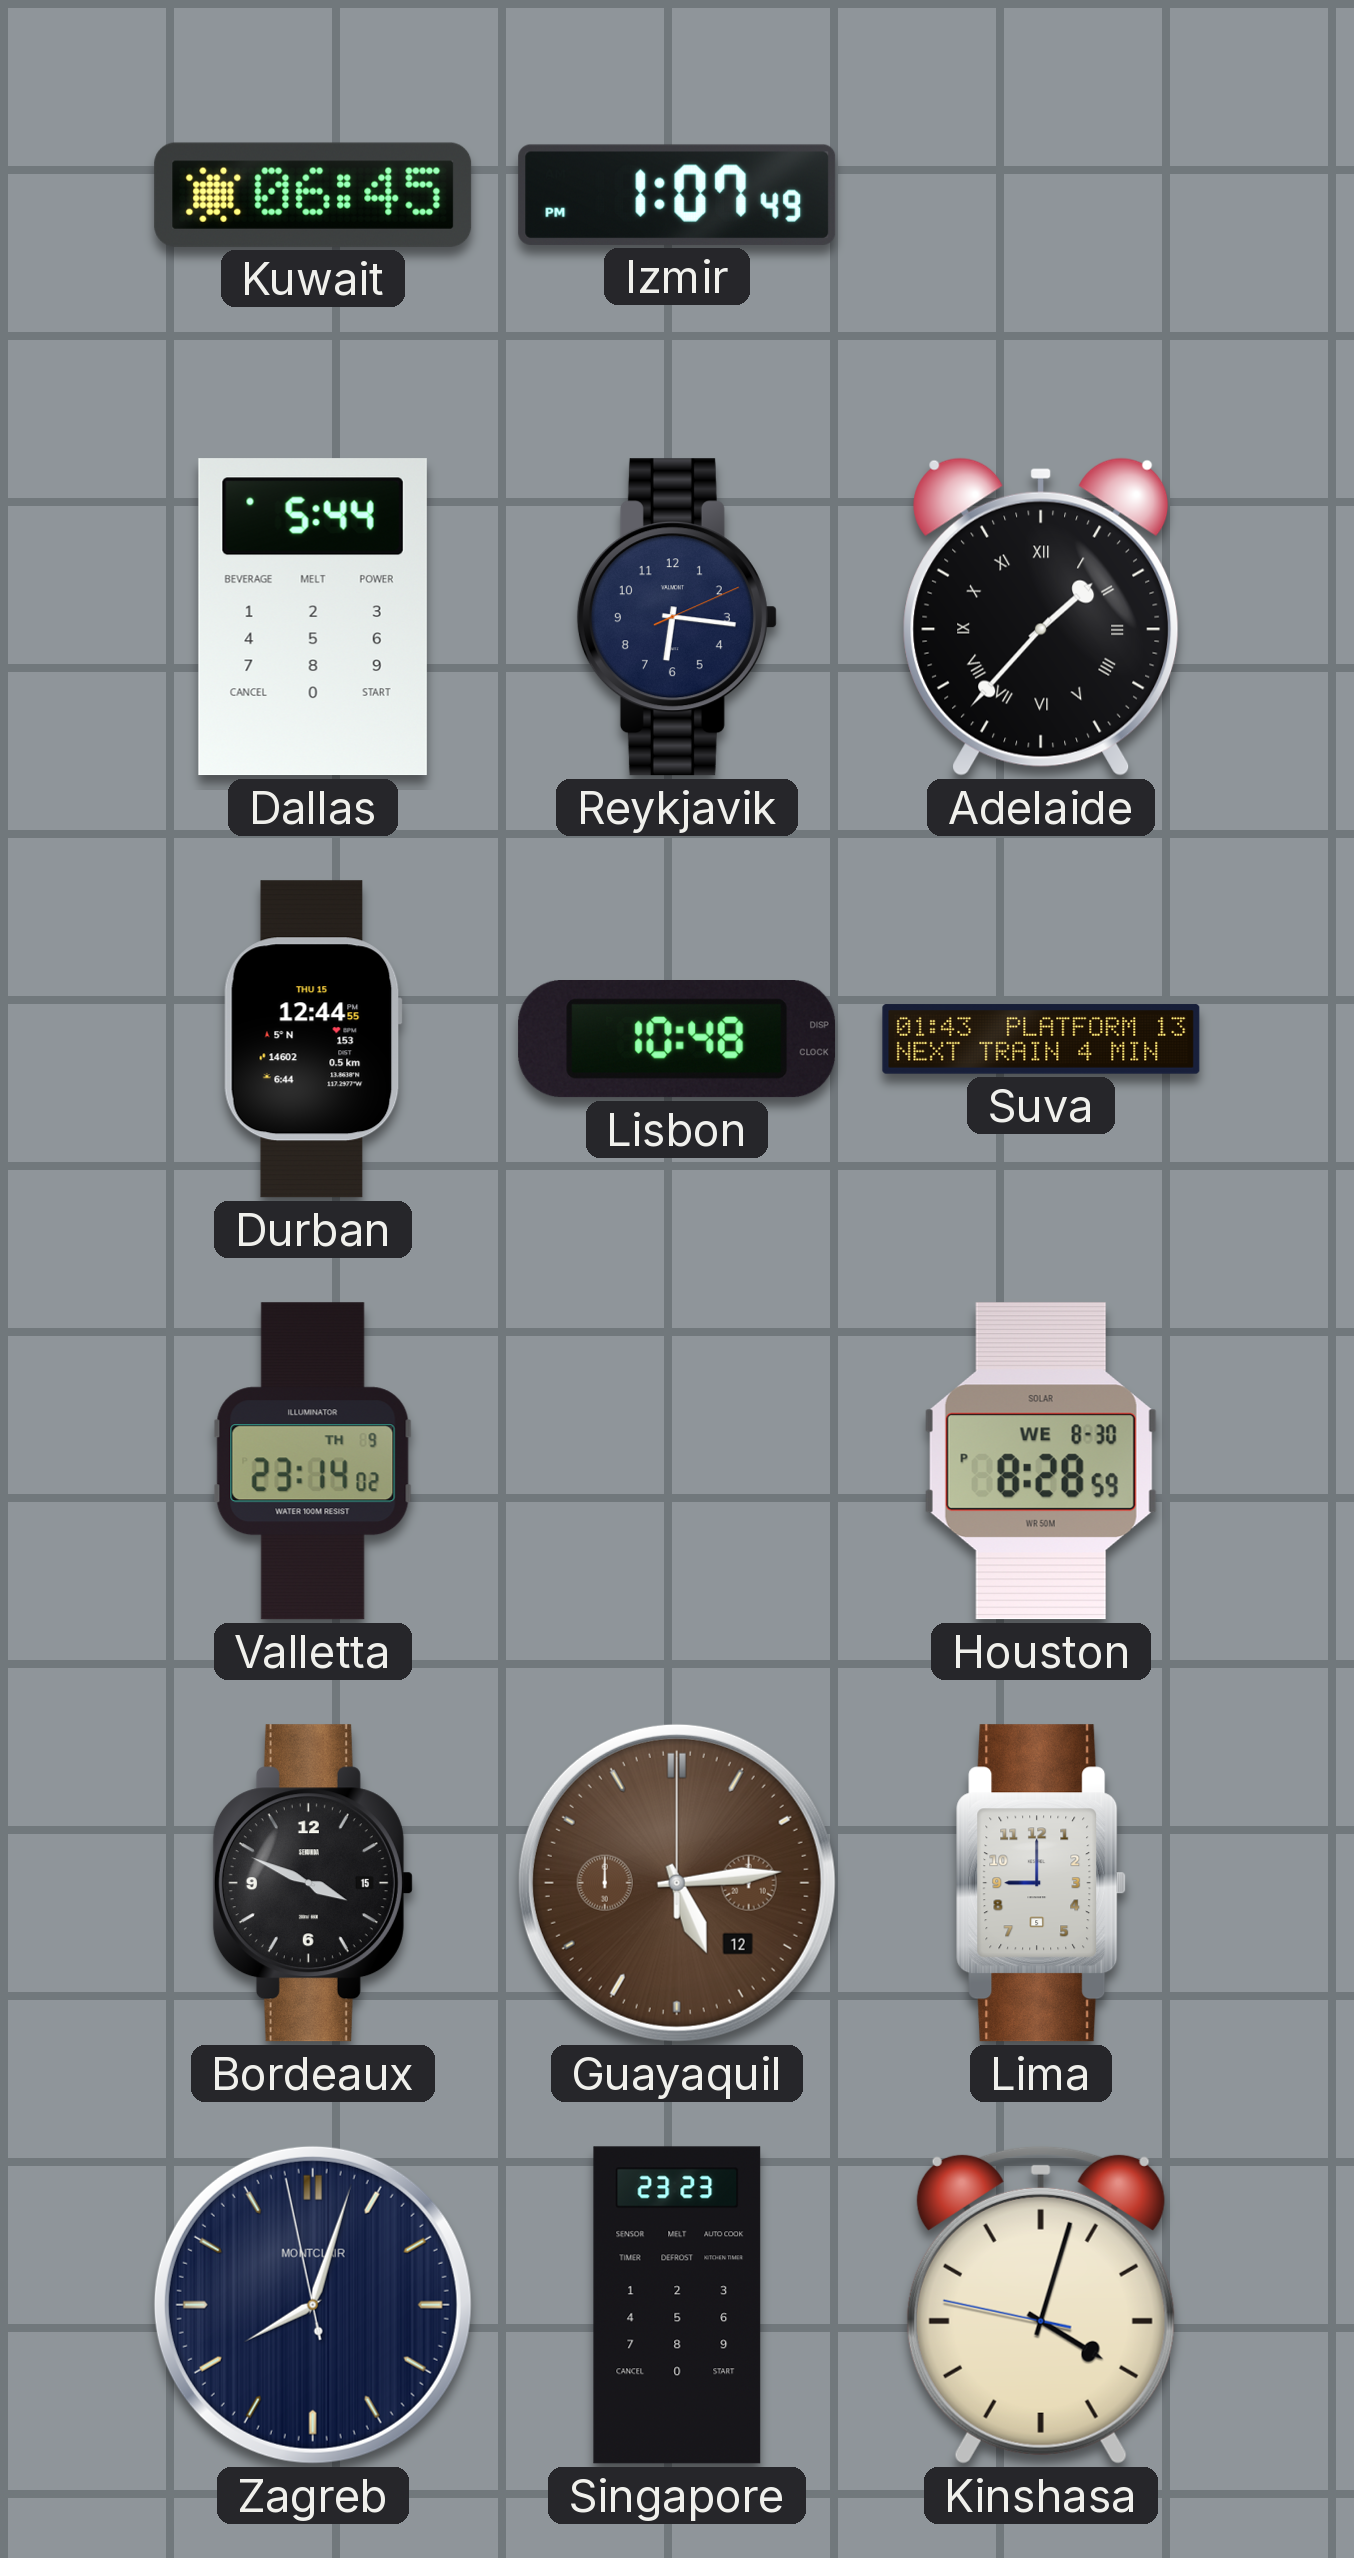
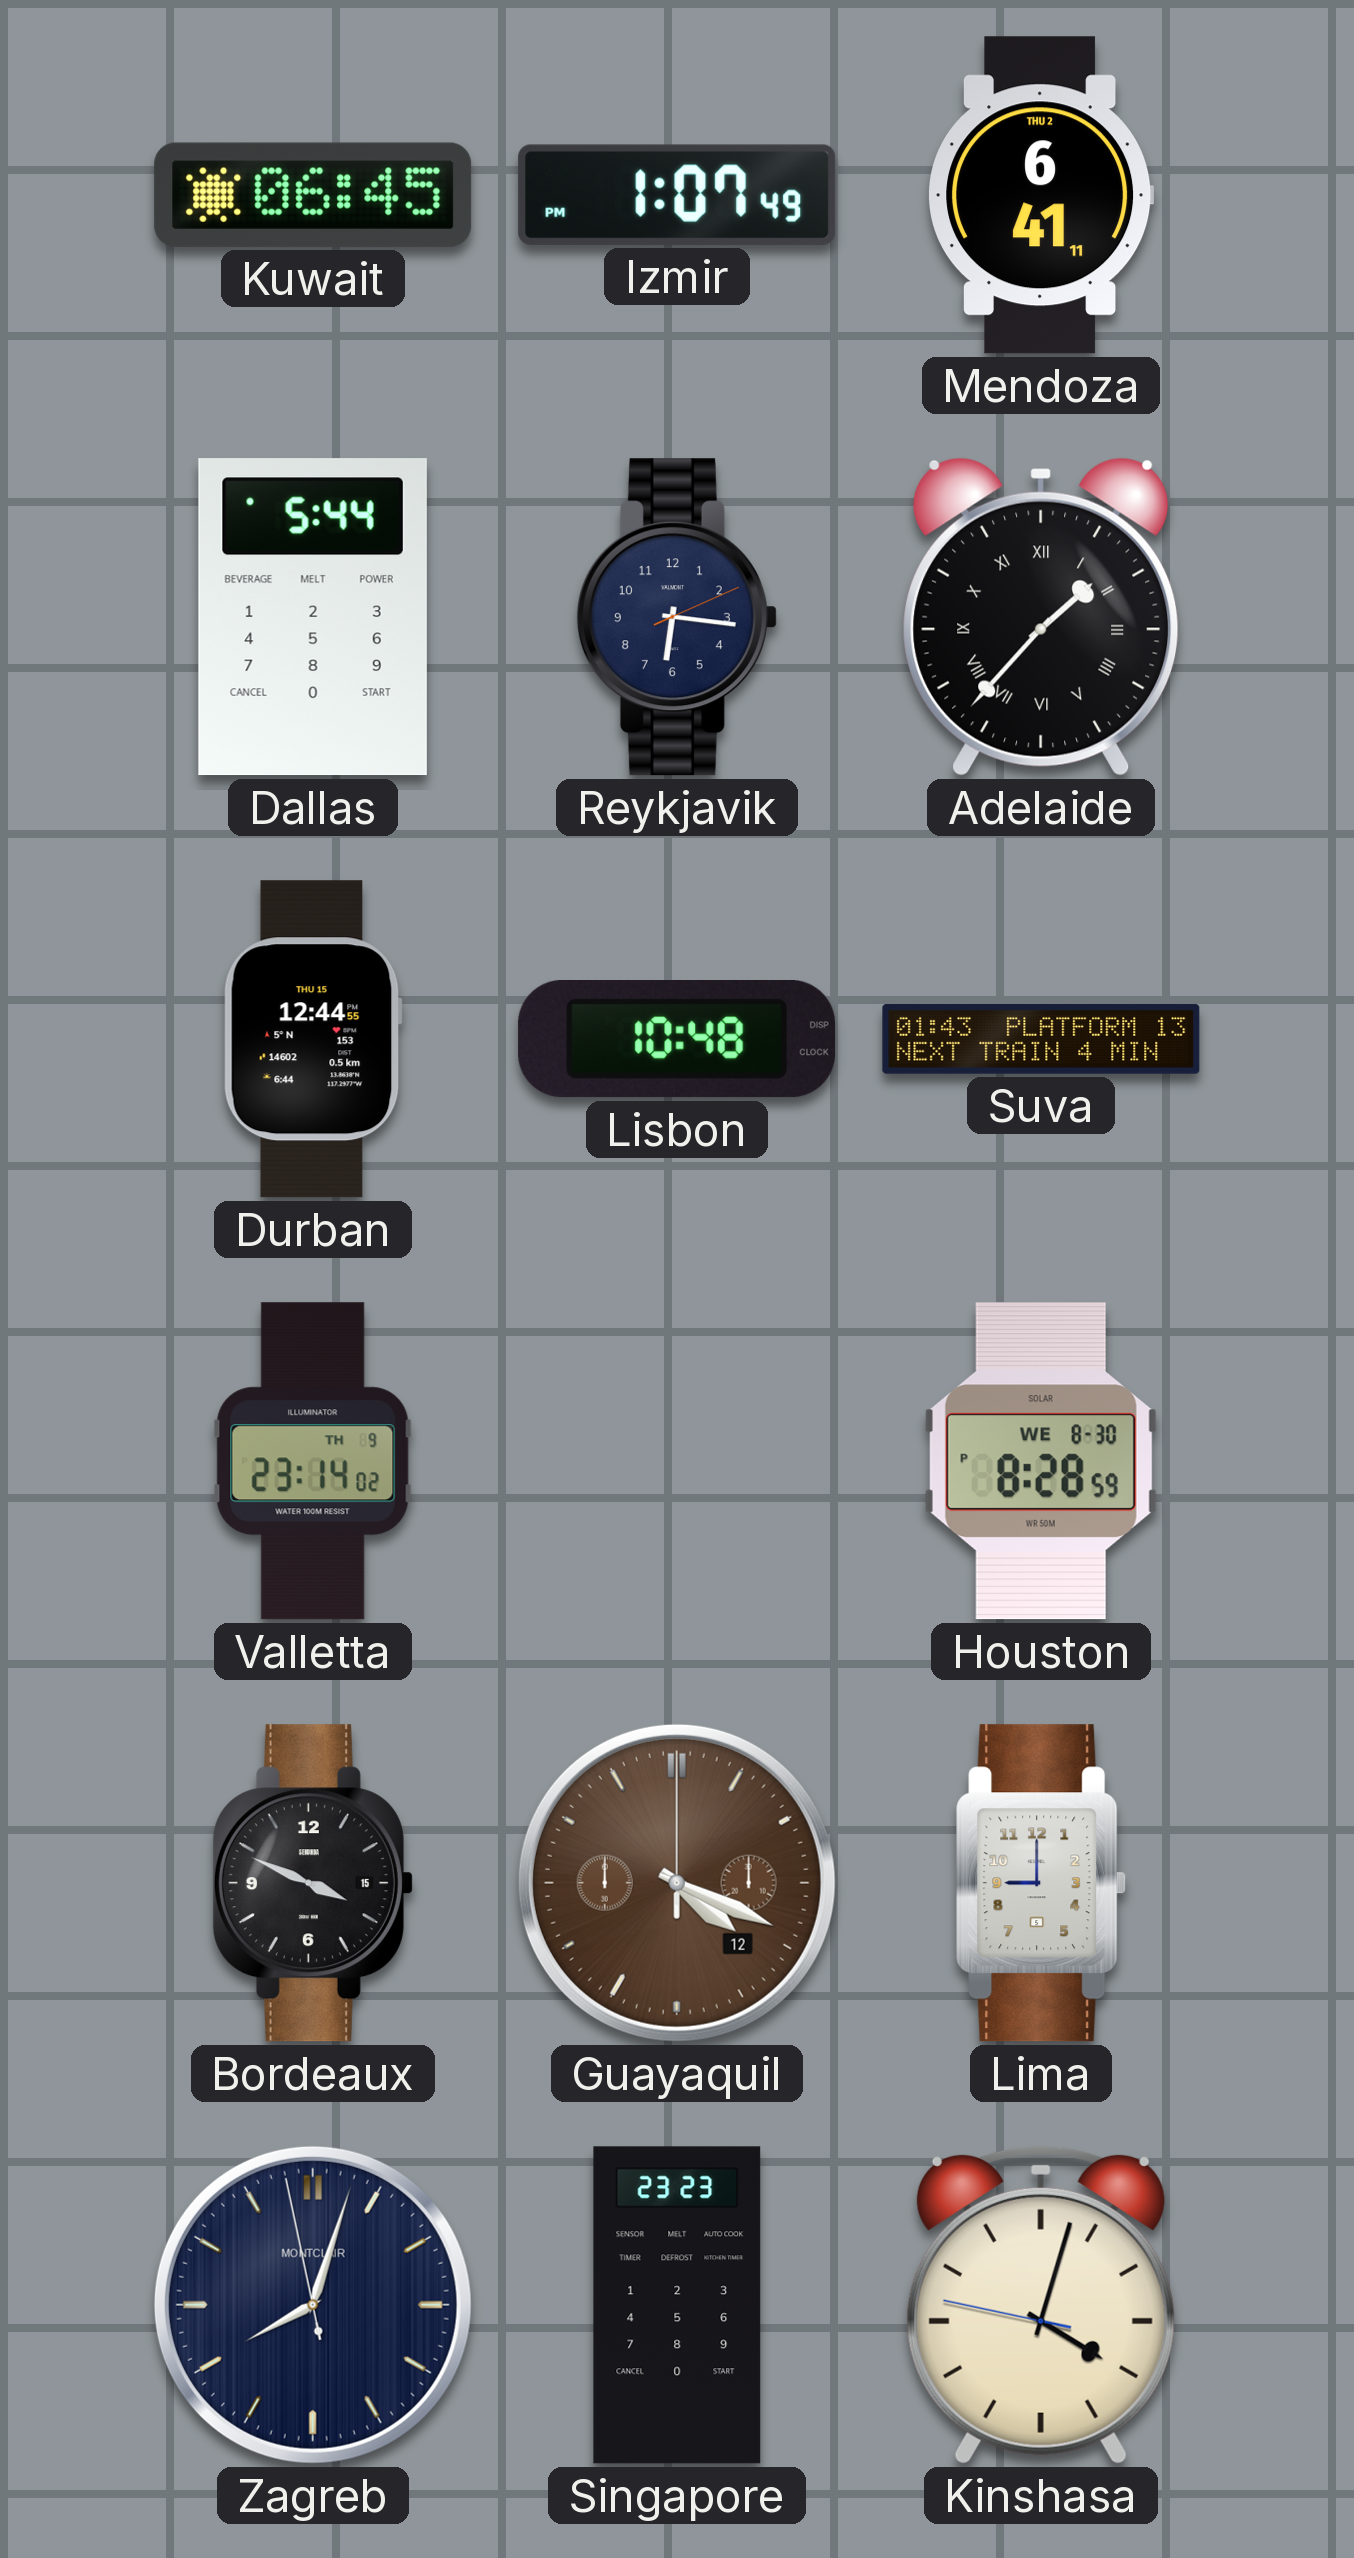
Mendoza: none -> 6:41 (1041, 195)
Guayaquil: 5:14 -> 4:19 (677, 1883)
